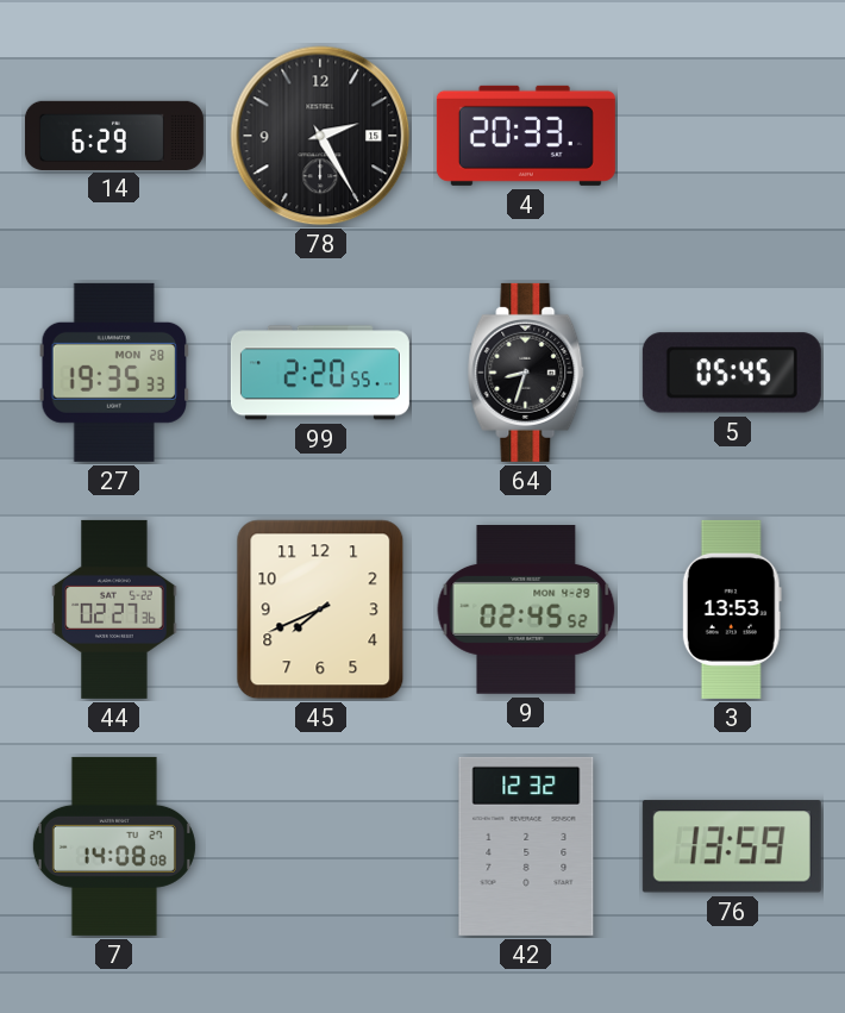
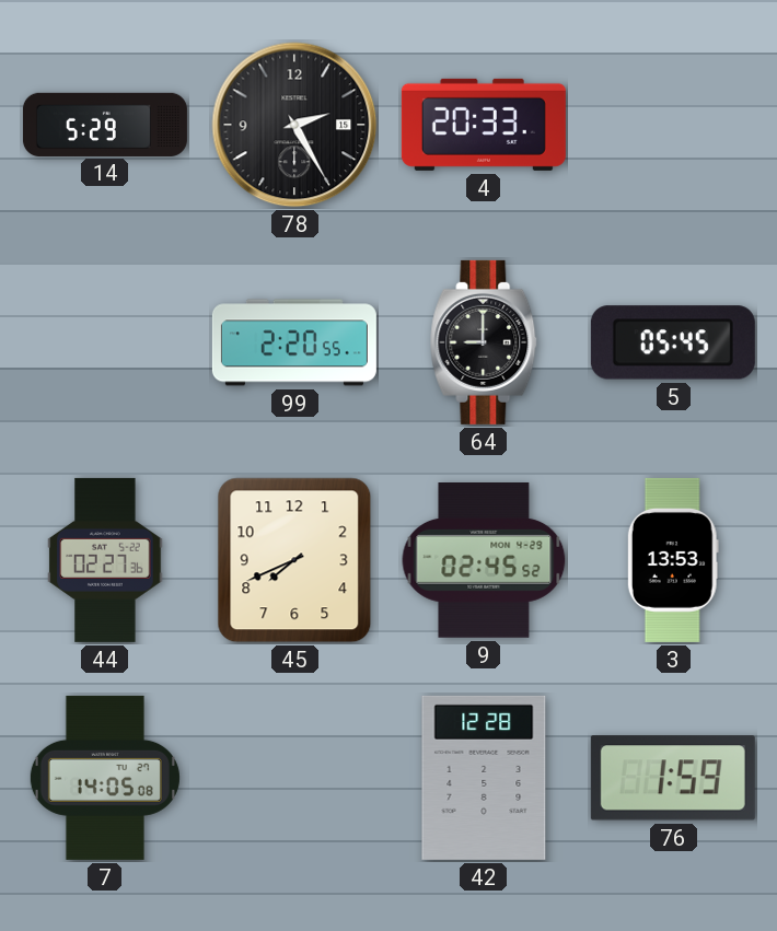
14: 6:29 -> 5:29 (105, 124)
27: 19:35 -> none (113, 373)
64: 8:33 -> 9:00 (484, 342)
7: 14:08 -> 14:05 (105, 778)
42: 12:32 -> 12:28 (484, 778)
76: 13:59 -> 1:59 (673, 778)
